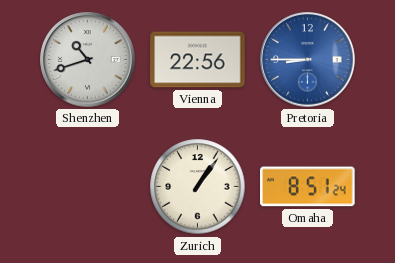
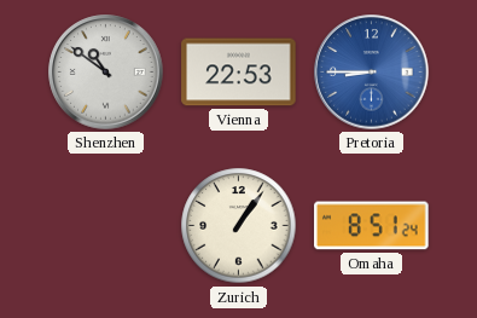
Shenzhen: 10:42 -> 10:51 (106, 73)
Vienna: 22:56 -> 22:53 (239, 73)
